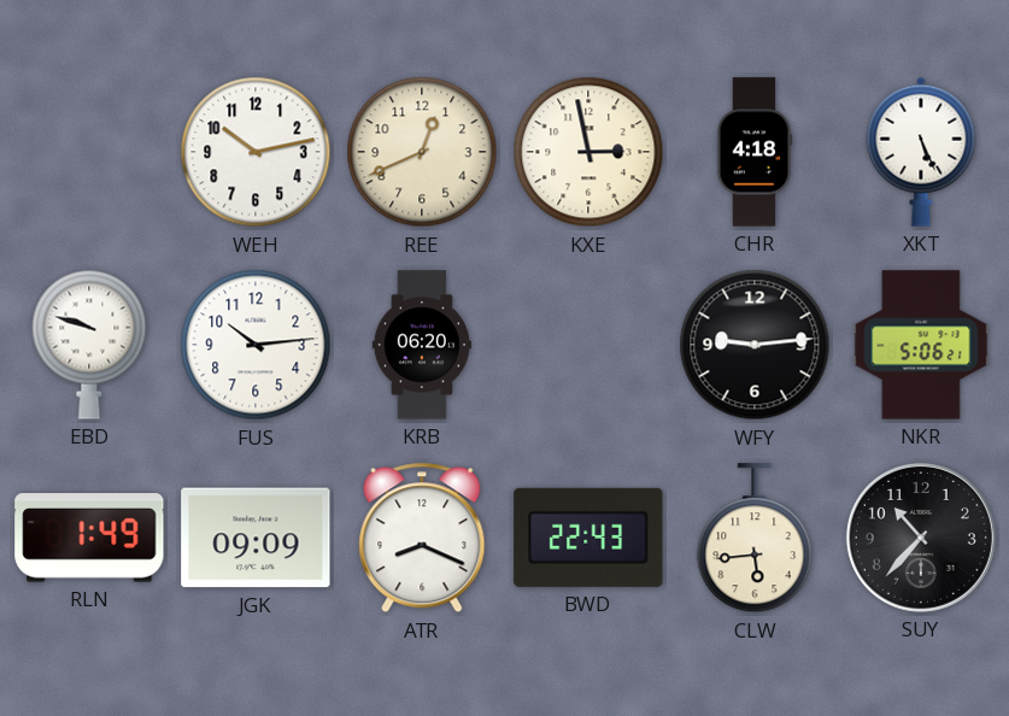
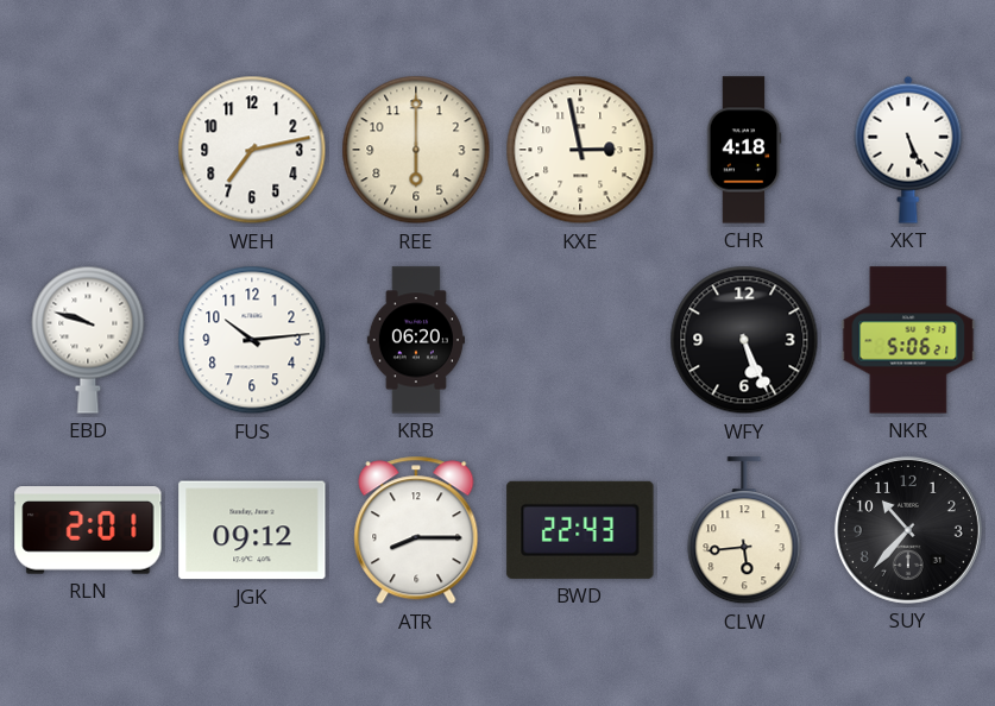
WEH: 10:13 -> 7:13 (252, 150)
REE: 12:41 -> 6:00 (416, 150)
WFY: 9:14 -> 5:26 (744, 340)
RLN: 1:49 -> 2:01 (88, 530)
JGK: 09:09 -> 09:12 (252, 530)
ATR: 8:19 -> 8:15 (416, 530)
